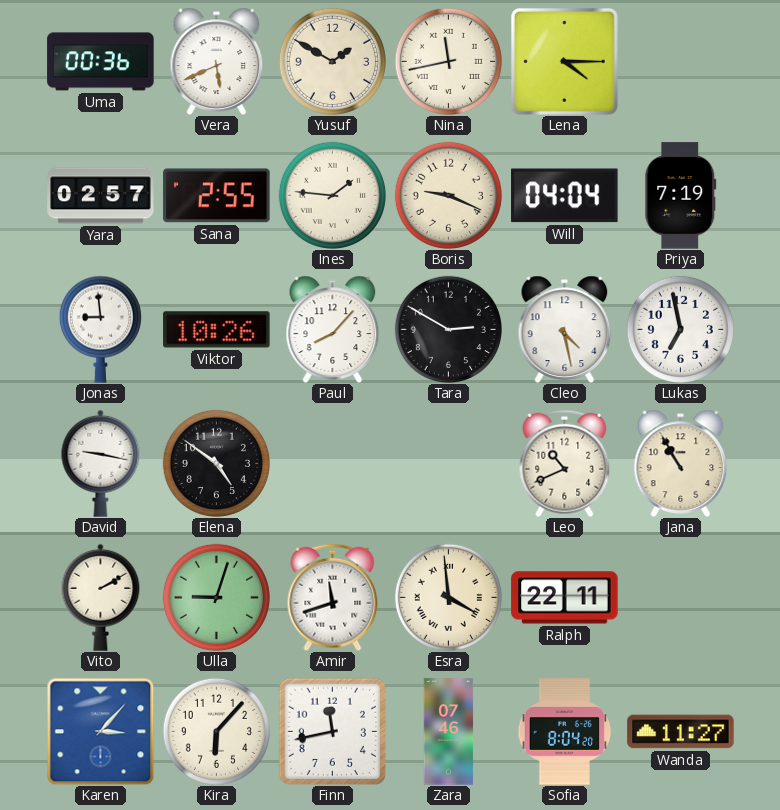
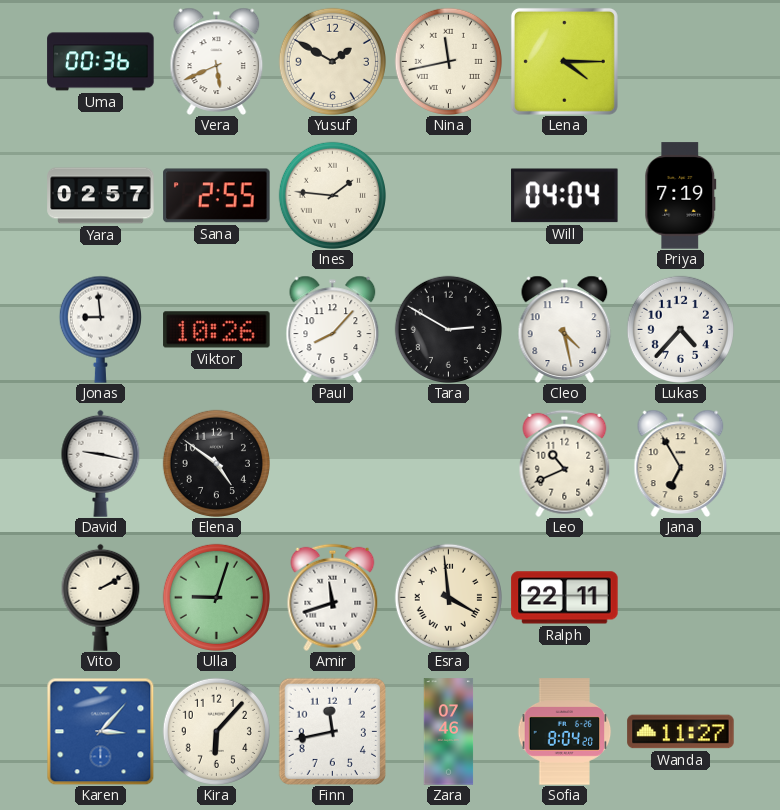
Boris: 9:19 -> none (448, 195)
Lukas: 6:58 -> 4:37 (680, 329)
Jana: 10:55 -> 6:55 (681, 463)
